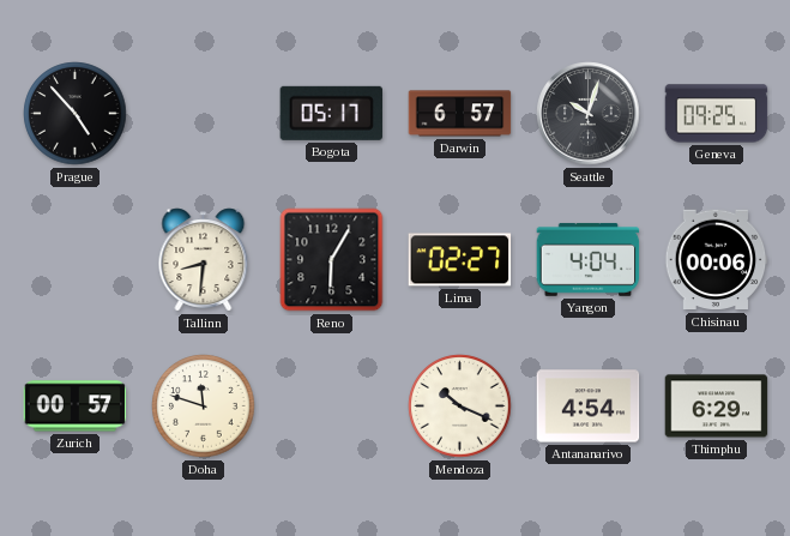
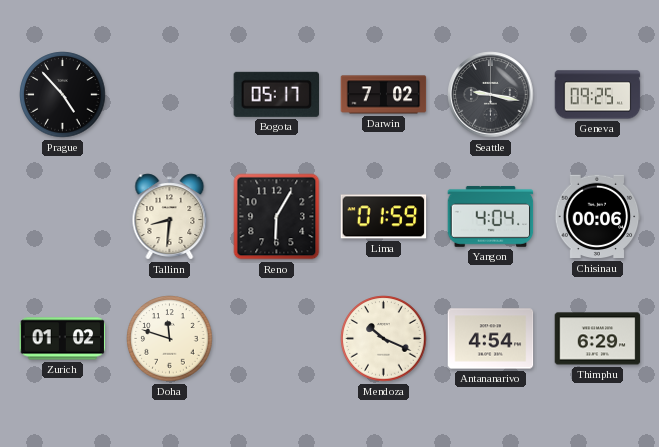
Darwin: 6:57 -> 7:02 (384, 95)
Seattle: 10:03 -> 9:17 (491, 95)
Lima: 02:27 -> 01:59 (384, 217)
Zurich: 00:57 -> 01:02 (63, 339)
